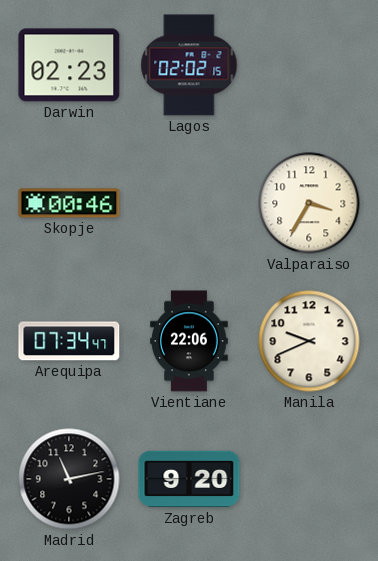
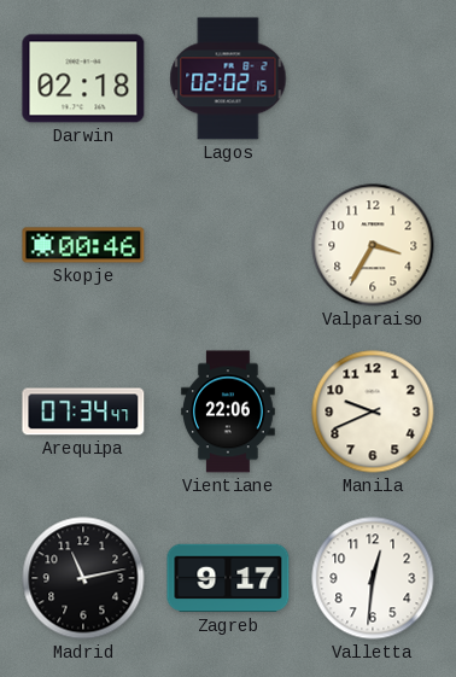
Darwin: 02:23 -> 02:18 (83, 78)
Zagreb: 9:20 -> 9:17 (228, 578)
Valletta: none -> 12:31 (373, 578)
